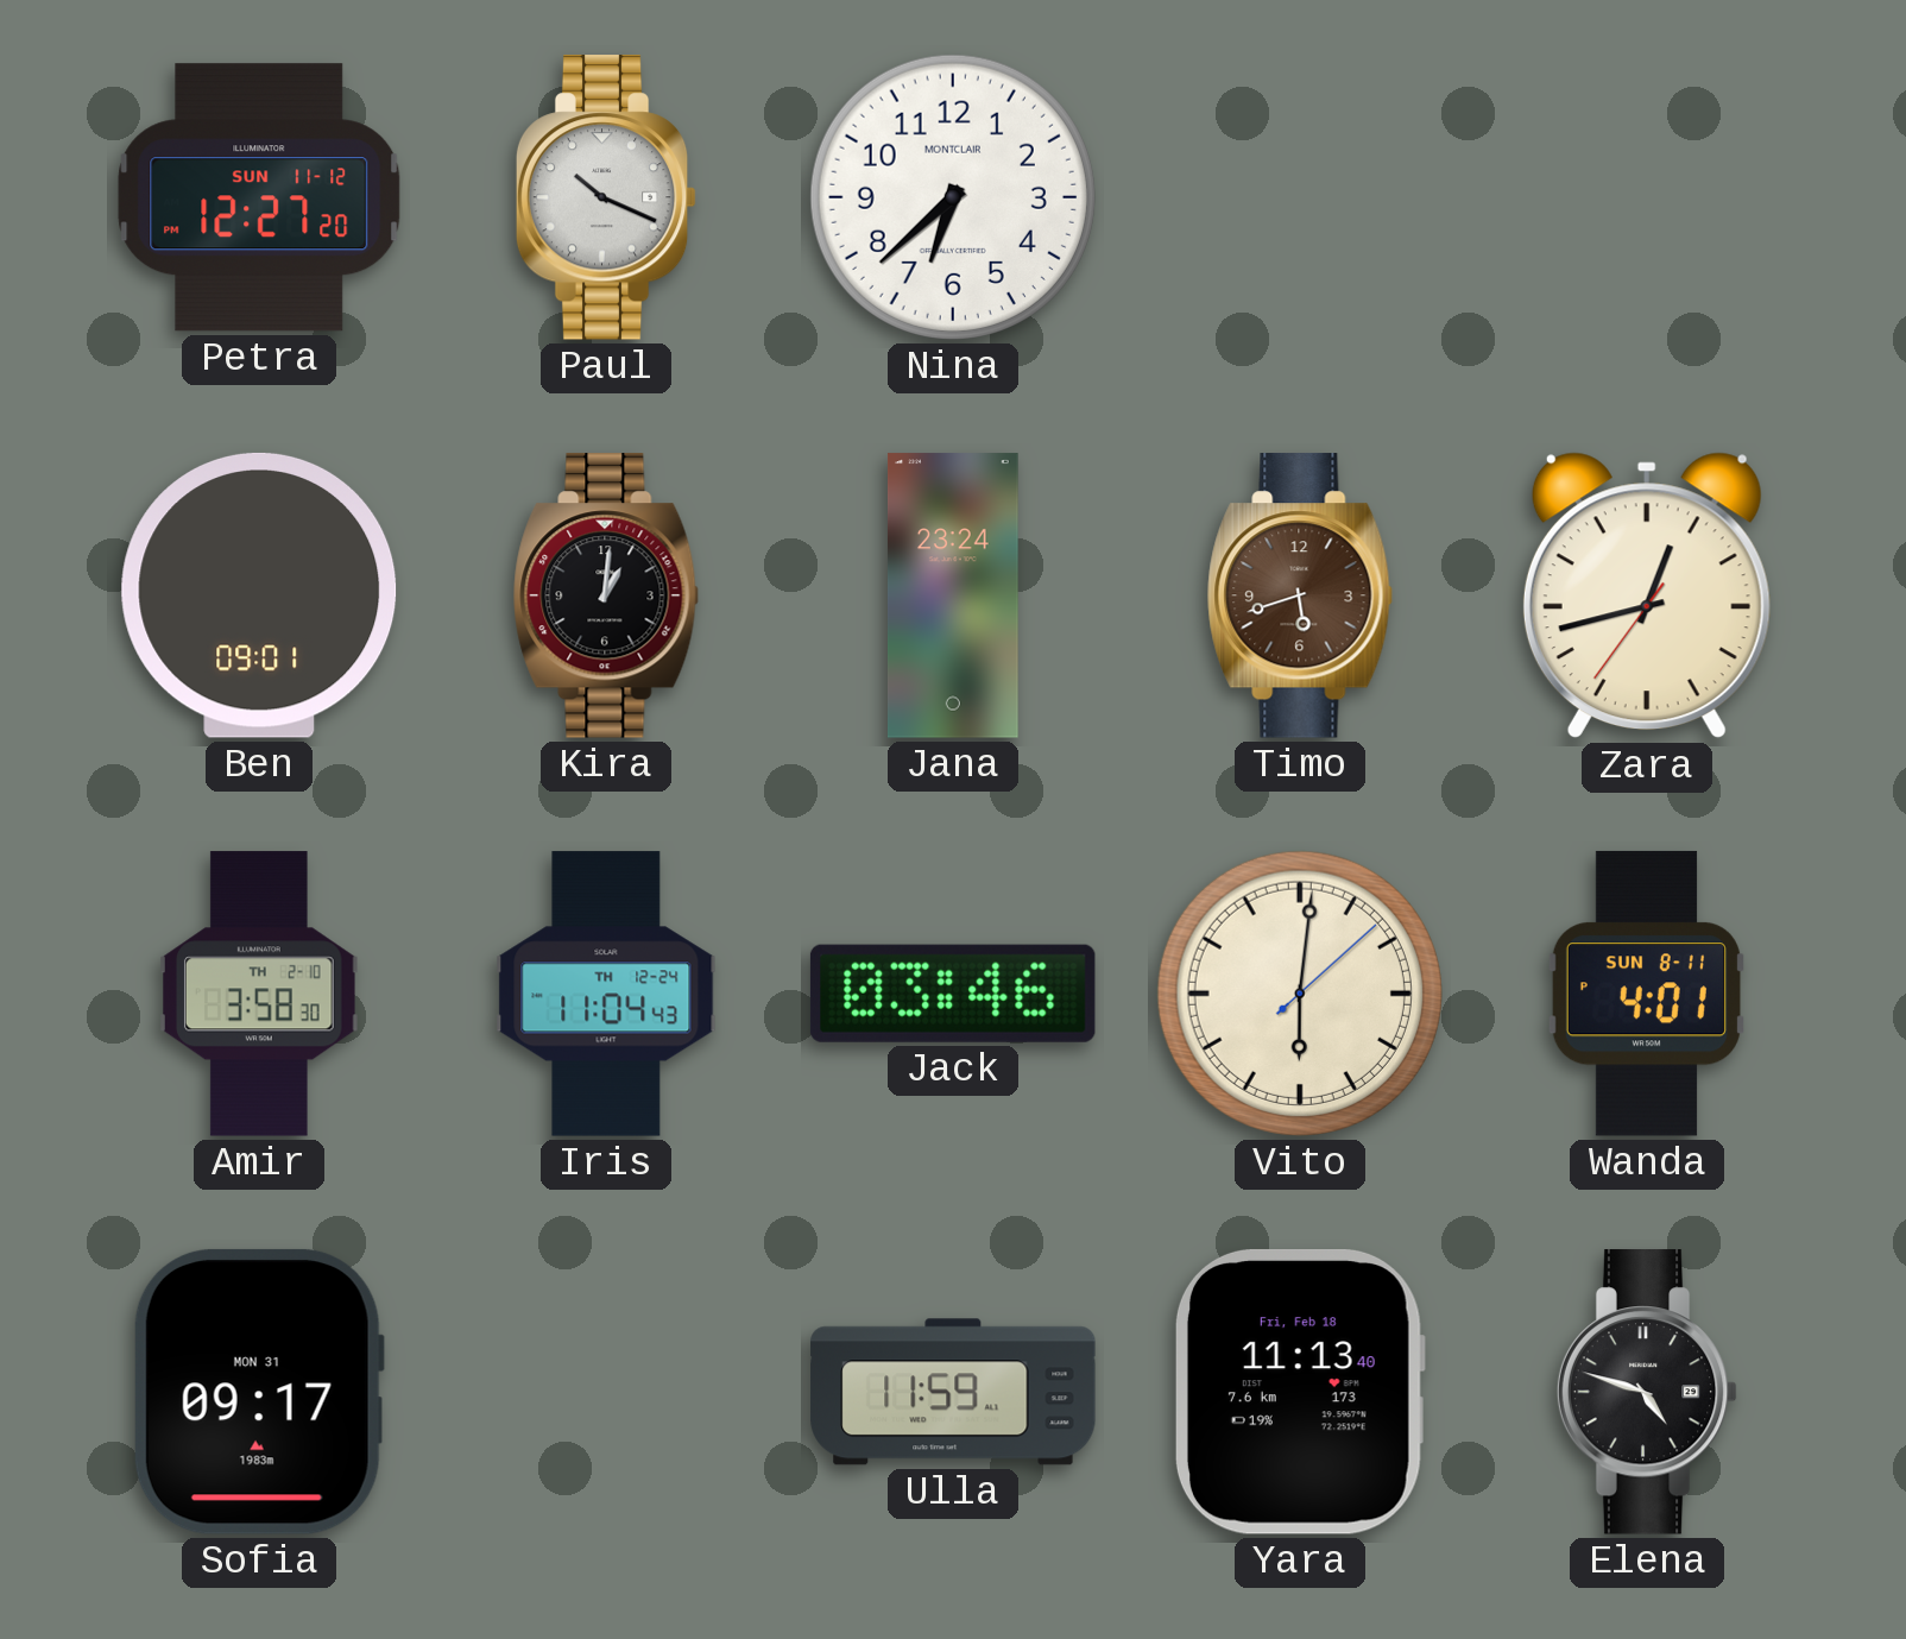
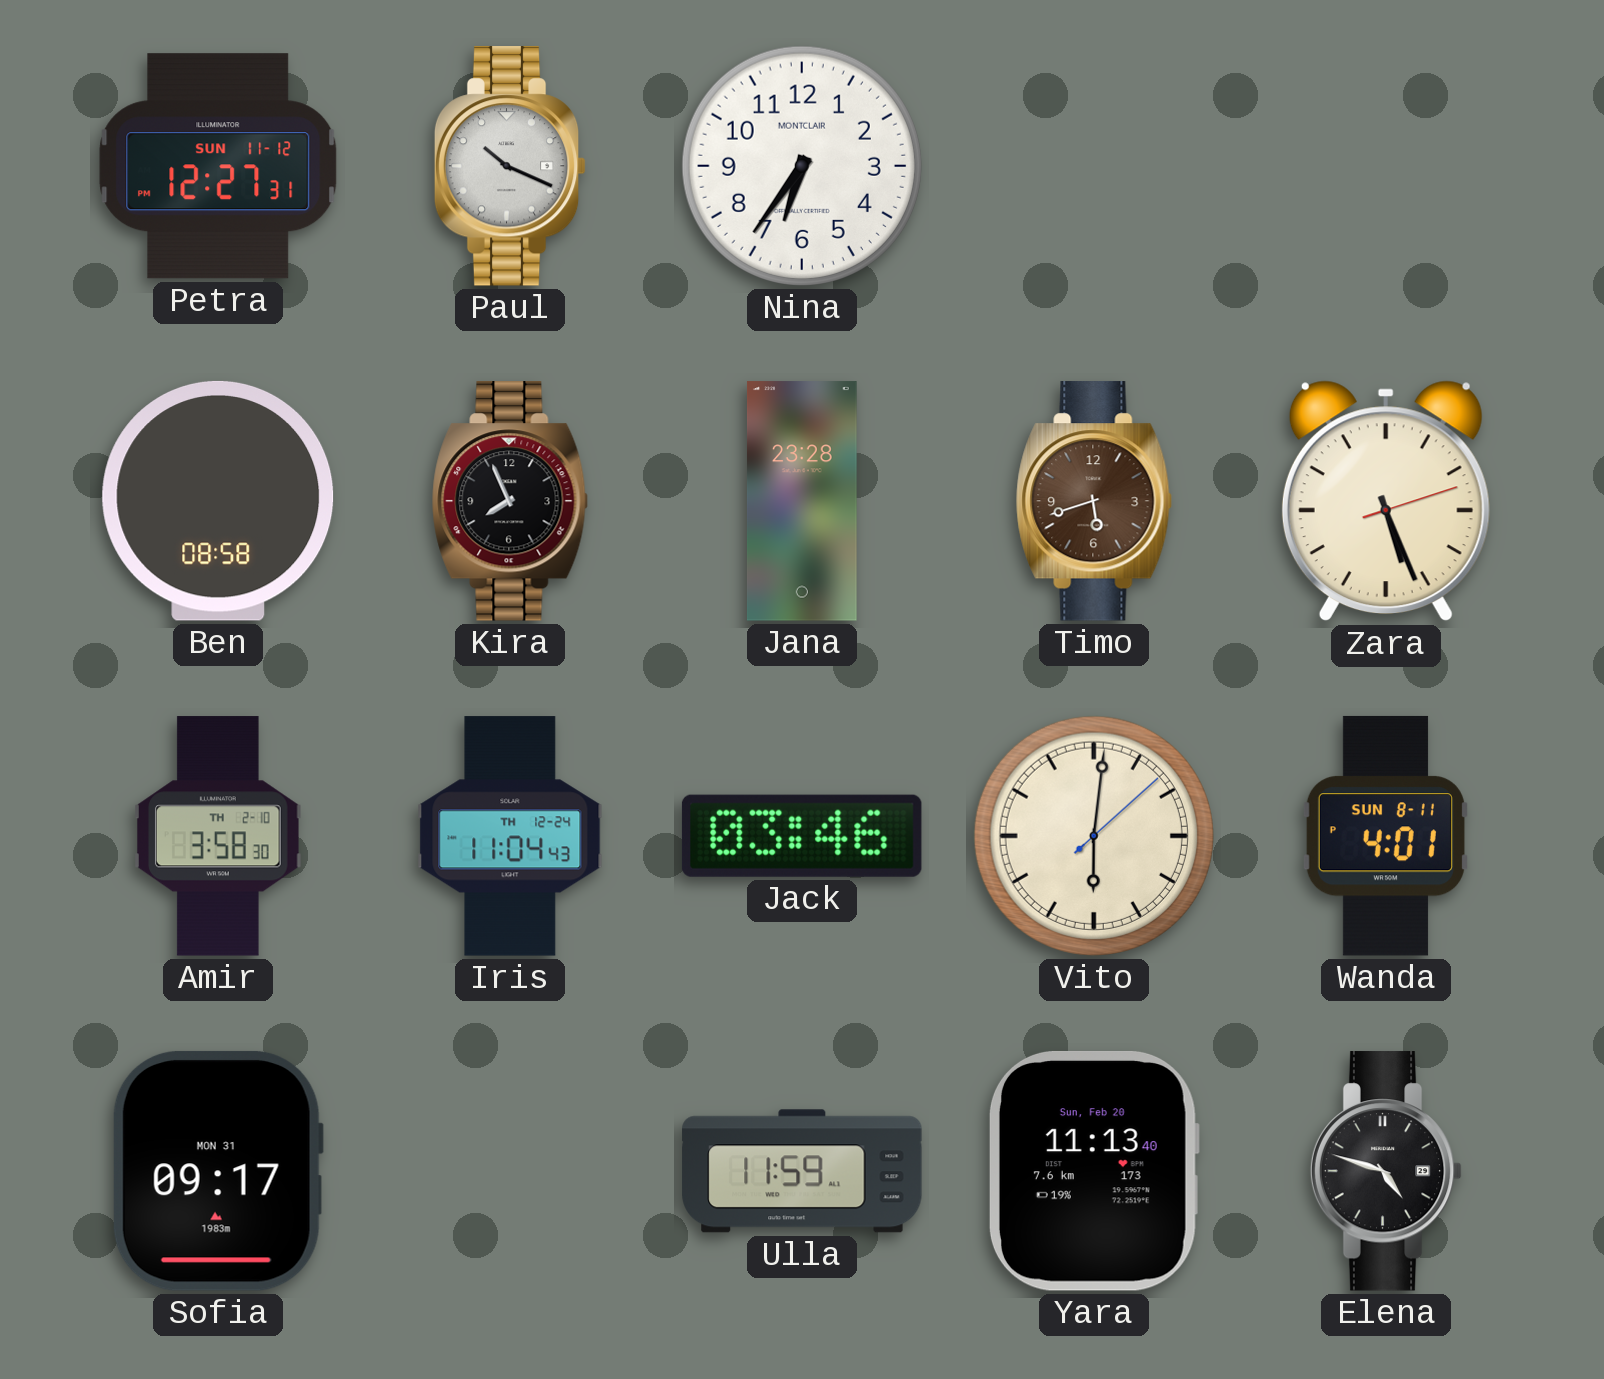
Petra: 12:27:20 -> 12:27:31 (218, 166)
Nina: 6:38 -> 6:36 (802, 166)
Ben: 09:01 -> 08:58 (218, 501)
Kira: 1:01 -> 7:56 (510, 501)
Jana: 23:24 -> 23:28 (802, 501)
Zara: 12:42 -> 5:26 (1386, 501)
Yara date: Fri, Feb 18 -> Sun, Feb 20 (1093, 1171)
